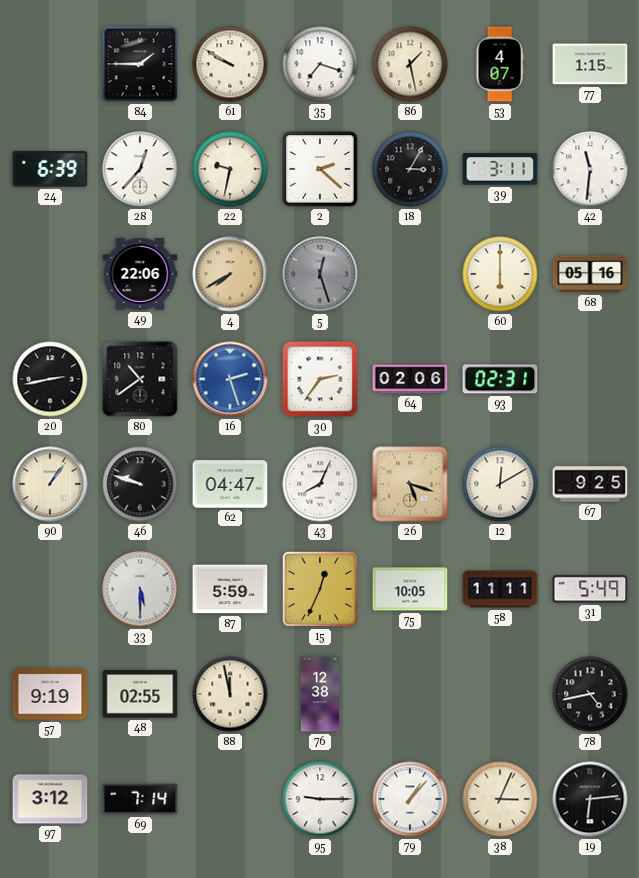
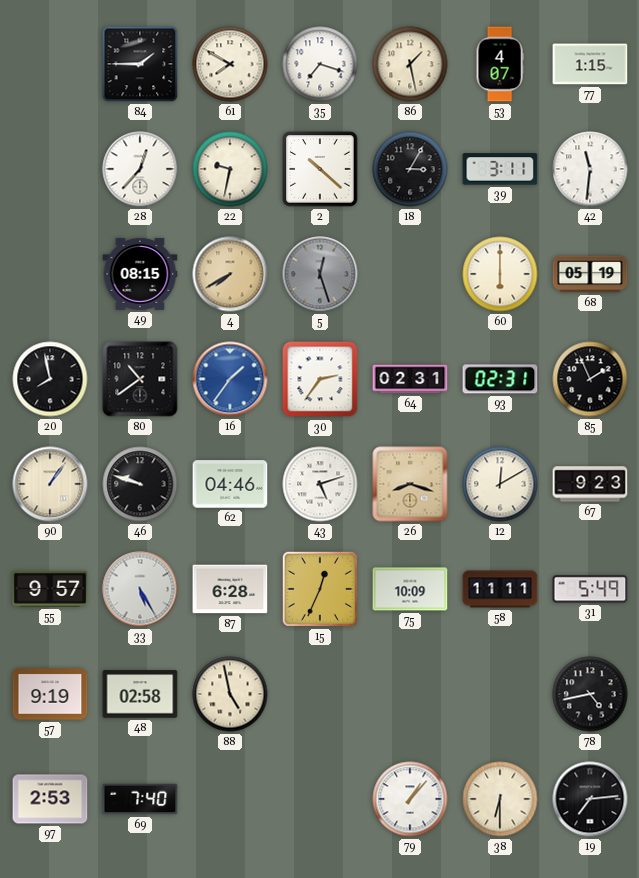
61: 9:50 -> 7:50 (230, 64)
24: 6:39 -> none (50, 169)
2: 2:22 -> 10:22 (320, 169)
49: 22:06 -> 08:15 (140, 274)
68: 05:16 -> 05:19 (590, 274)
20: 2:43 -> 7:58 (50, 379)
16: 2:27 -> 1:36 (230, 379)
64: 02:06 -> 02:31 (410, 379)
85: none -> 1:56 (590, 379)
62: 04:47 -> 04:46 (230, 484)
43: 8:04 -> 5:12 (320, 484)
26: 5:18 -> 8:18 (410, 484)
67: 9:25 -> 9:23 (590, 484)
55: none -> 9:57 (50, 589)
33: 5:30 -> 5:25 (140, 589)
87: 5:59 -> 6:28 (230, 589)
75: 10:05 -> 10:09 (410, 589)
48: 02:55 -> 02:58 (140, 694)
88: 11:58 -> 4:58 (230, 694)
76: 12:38 -> none (320, 694)
97: 3:12 -> 2:53 (50, 799)
69: 7:14 -> 7:40 (140, 799)
95: 9:15 -> none (320, 799)
38: 3:04 -> 6:30 (500, 799)
19: 6:14 -> 7:14 (590, 799)
